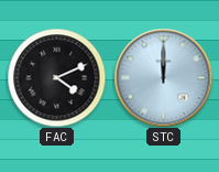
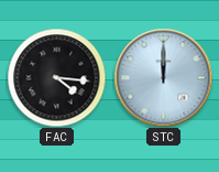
FAC: 4:11 -> 4:16 (56, 77)
